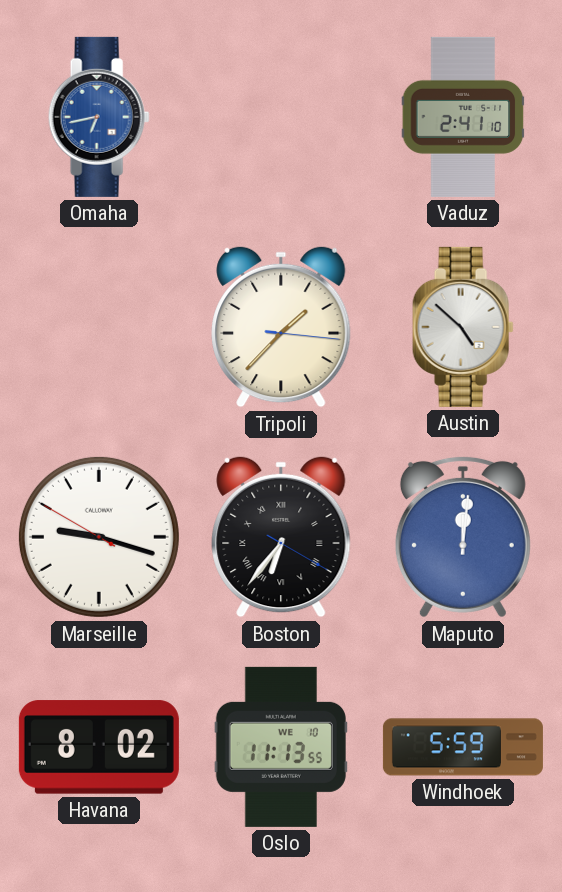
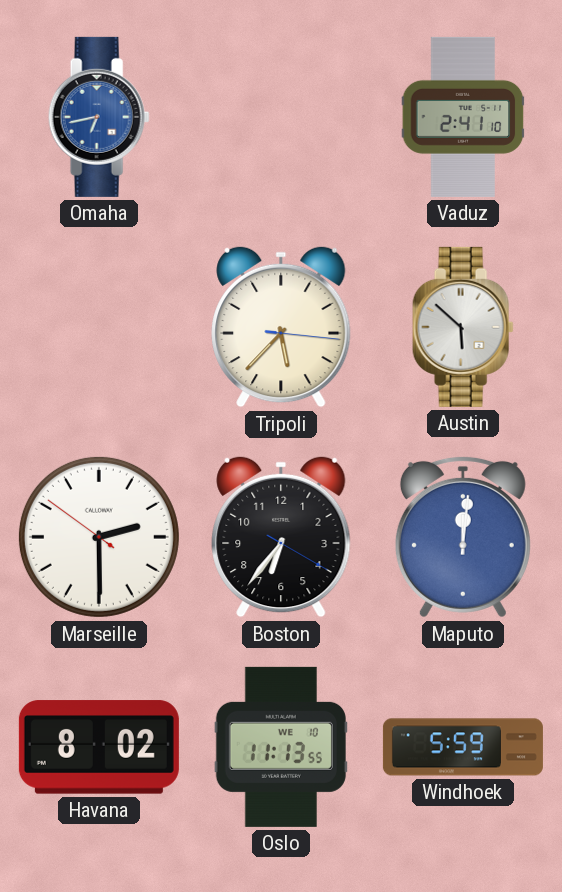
Tripoli: 1:37 -> 5:37 (281, 327)
Austin: 4:52 -> 5:52 (463, 327)
Marseille: 9:17 -> 2:29 (99, 537)
Boston numerals: Roman -> Arabic (281, 537)
